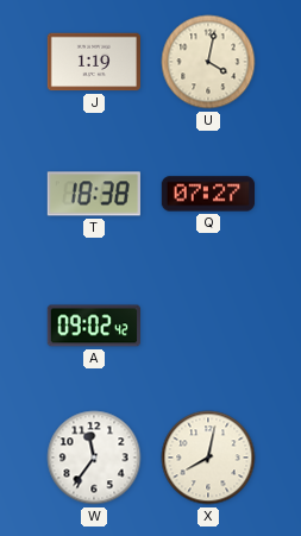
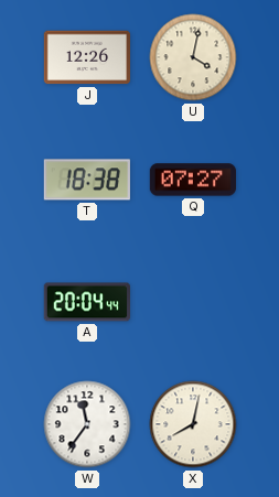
J: 1:19 -> 12:26 (86, 57)
A: 09:02 -> 20:04 (86, 302)
